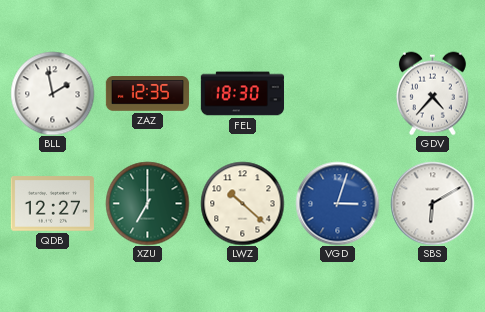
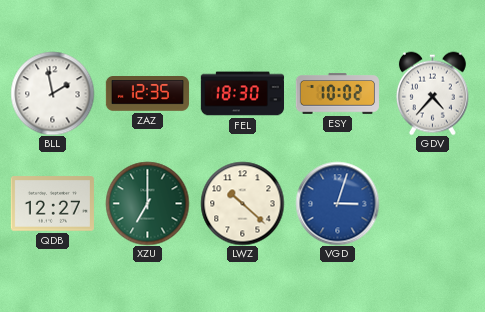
ESY: none -> 10:02 (337, 94)
SBS: 6:10 -> none (432, 203)
